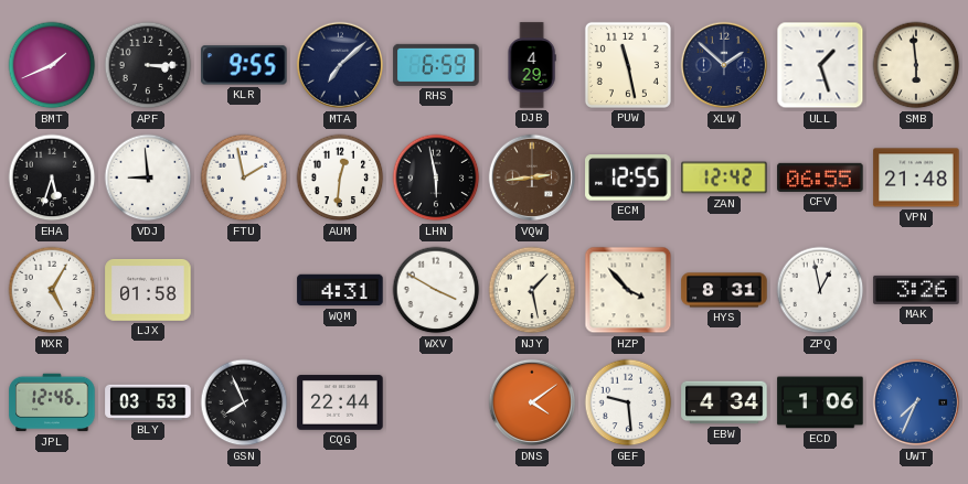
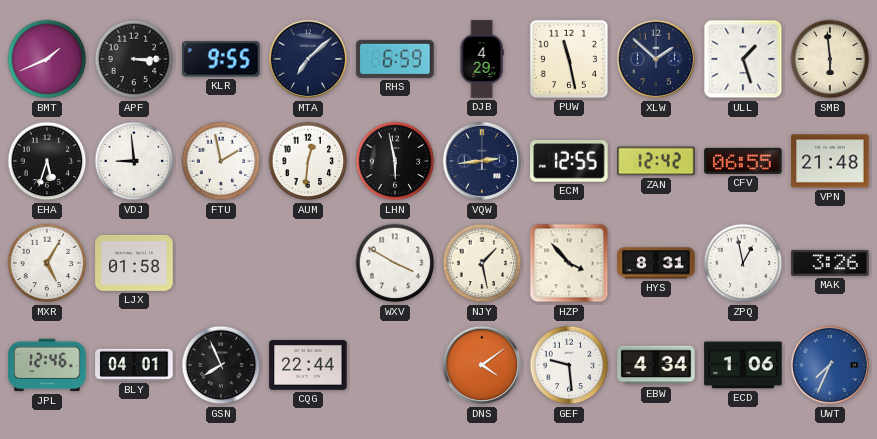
VQW dial: brown -> navy (482, 161)
WQM: 4:31 -> none (340, 290)
BLY: 03:53 -> 04:01 (134, 365)
